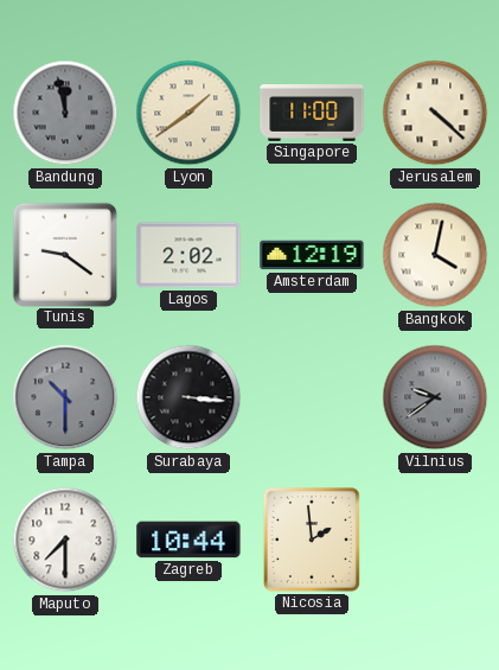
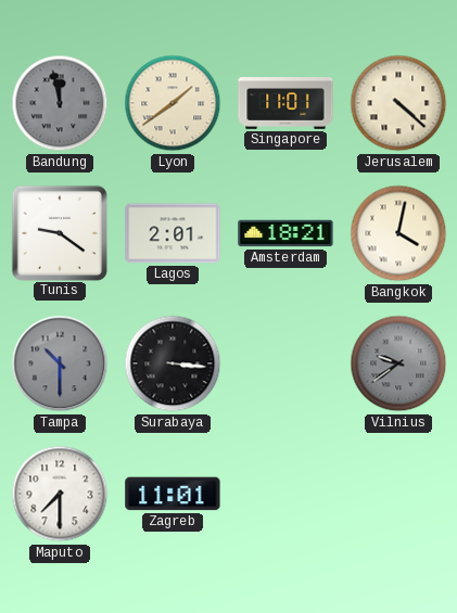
Singapore: 11:00 -> 11:01 (285, 104)
Lagos: 2:02 -> 2:01 (173, 233)
Amsterdam: 12:19 -> 18:21 (285, 233)
Zagreb: 10:44 -> 11:01 (173, 494)
Nicosia: 1:59 -> none (312, 540)
